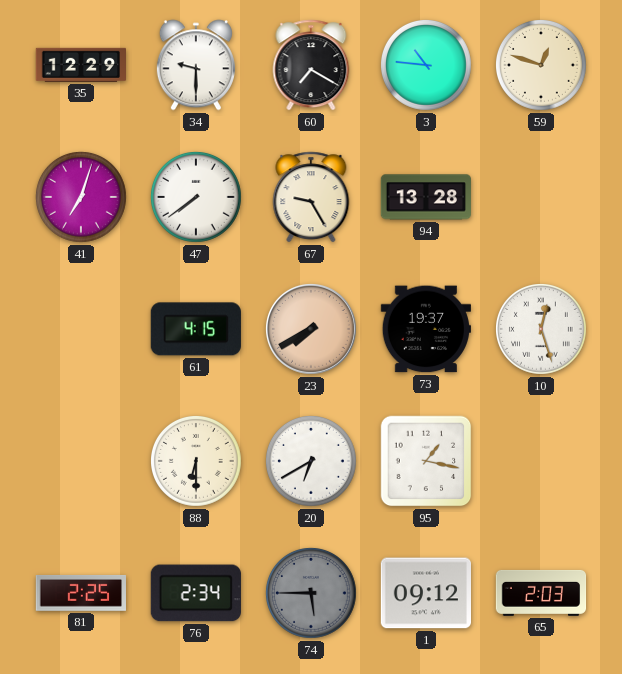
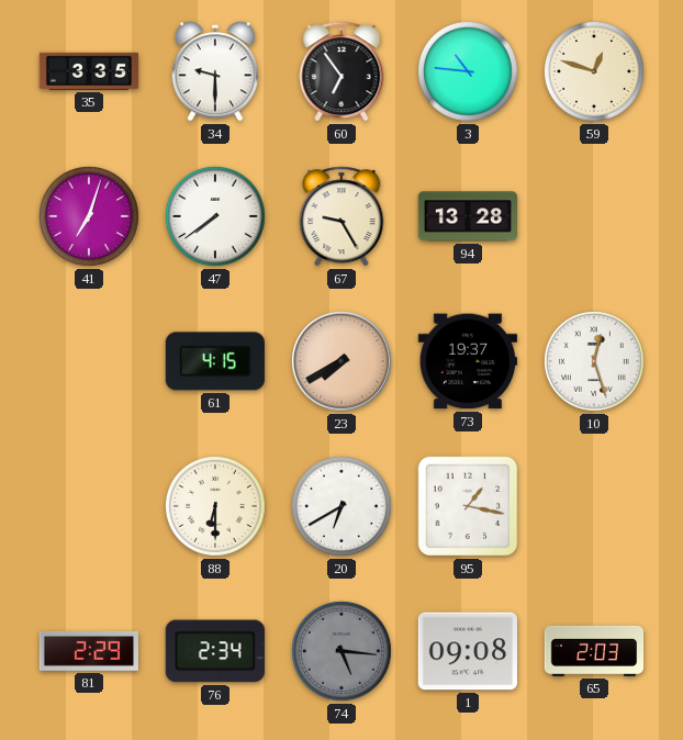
35: 12:29 -> 3:35 (88, 71)
60: 7:20 -> 6:54 (341, 71)
81: 2:25 -> 2:29 (88, 651)
74: 5:45 -> 5:16 (343, 652)
1: 09:12 -> 09:08 (467, 651)
